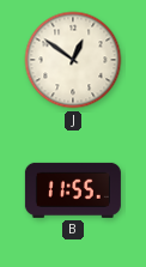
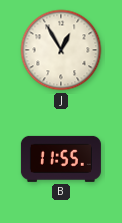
J: 12:51 -> 12:55 (61, 50)
